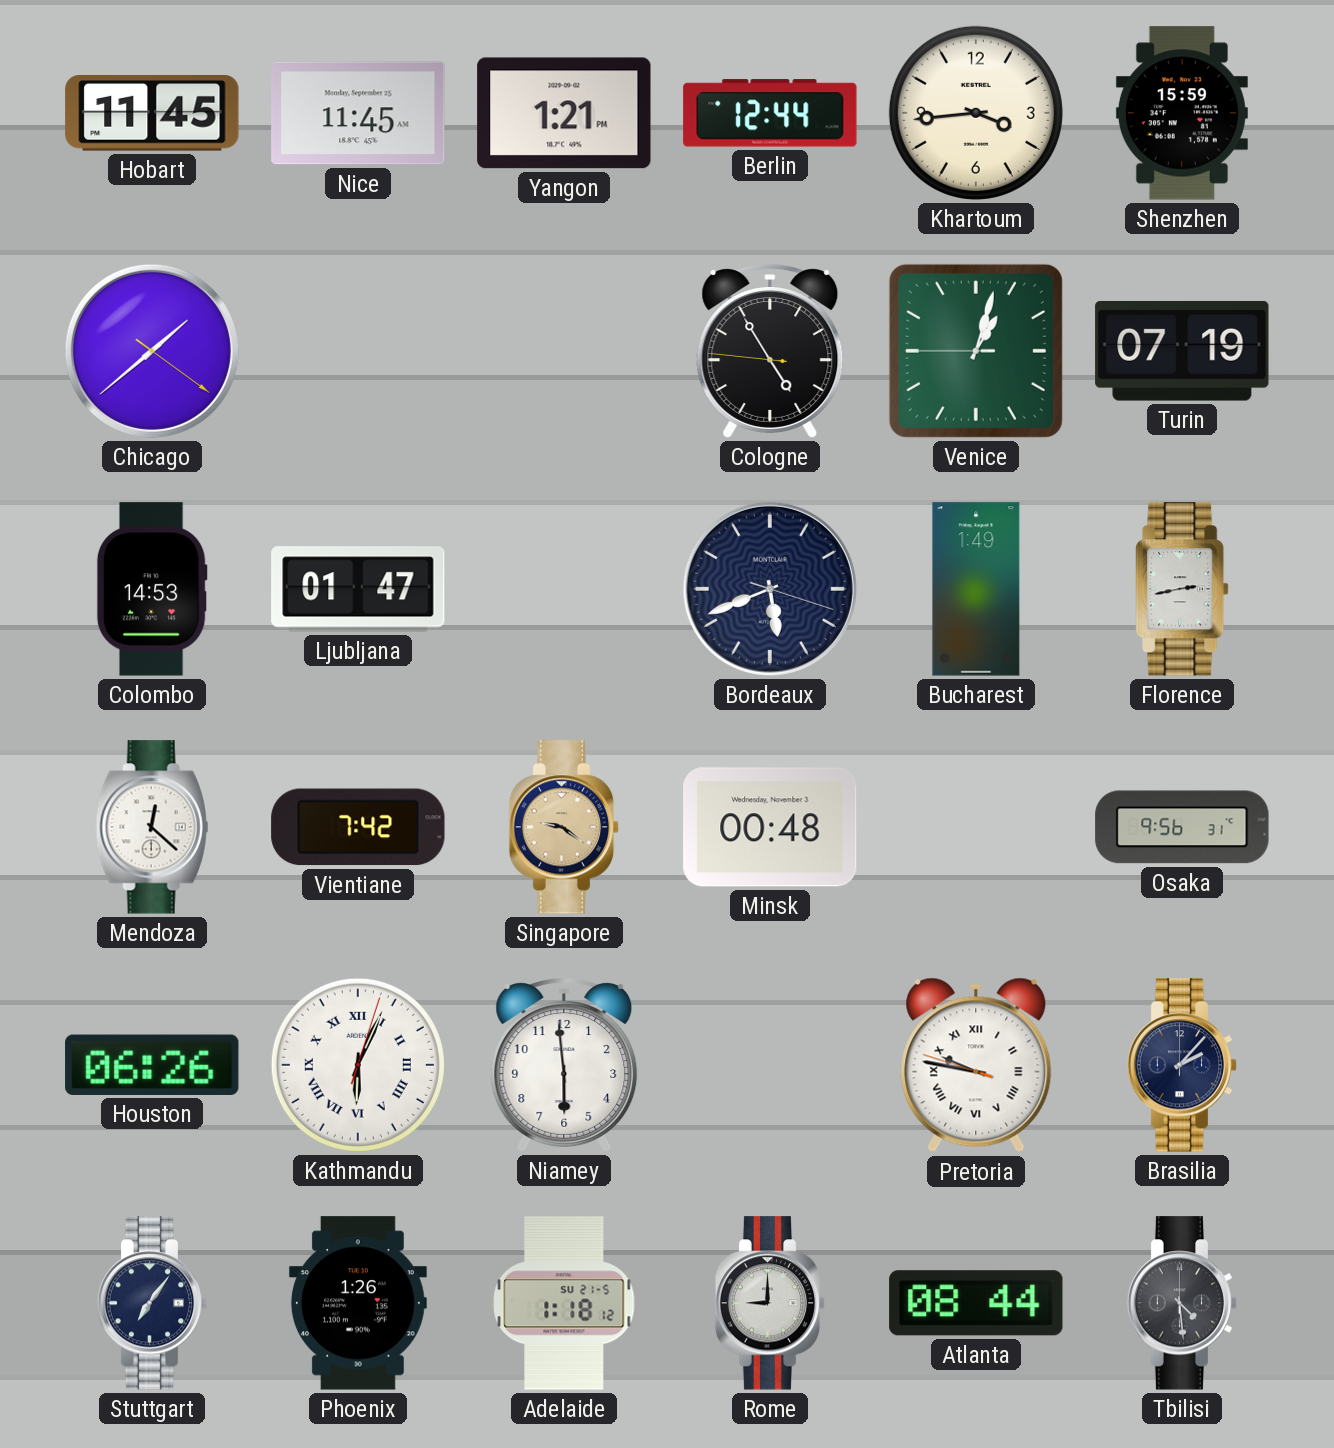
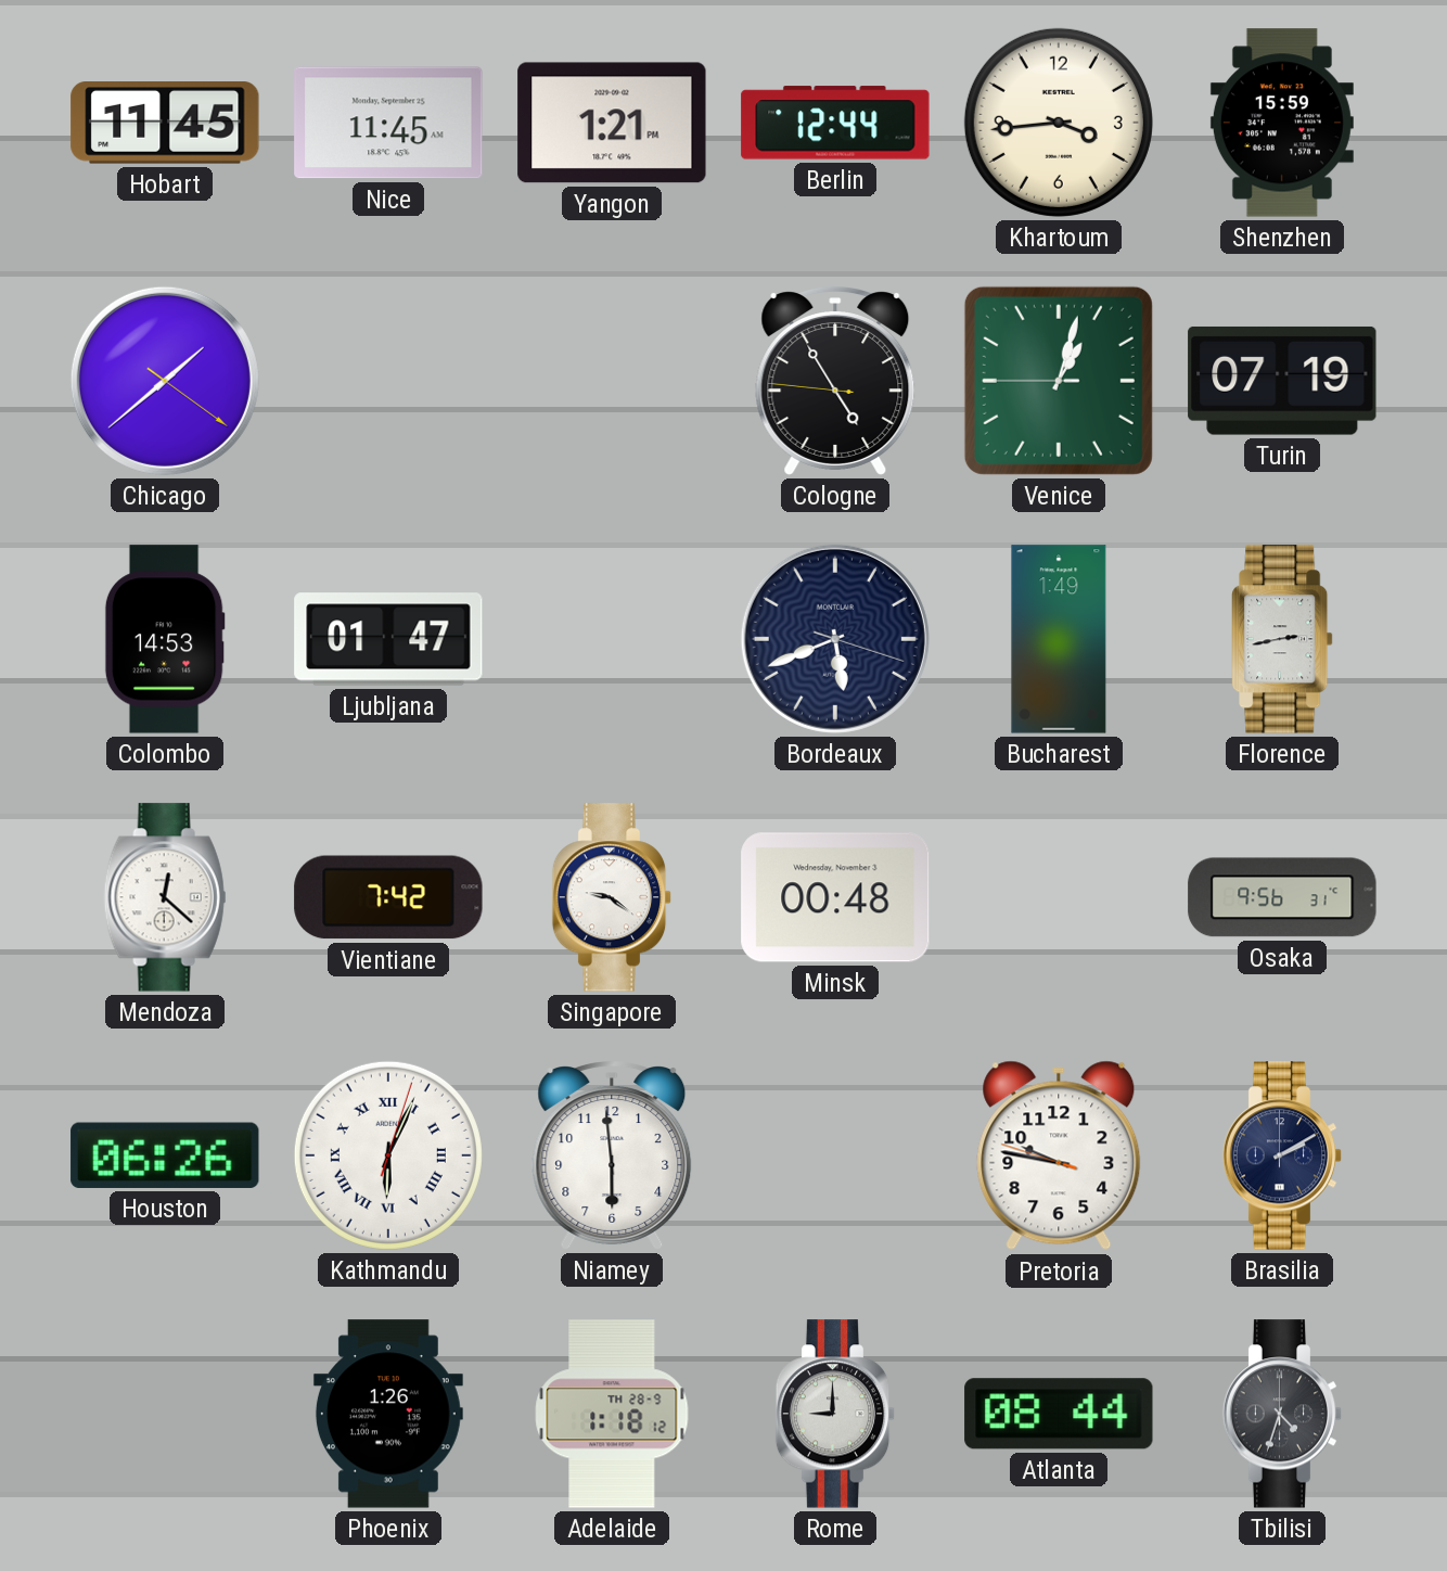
Singapore dial: champagne -> white (612, 897)
Pretoria numerals: Roman -> Arabic (1059, 1155)
Brasilia: 2:07 -> 2:10 (1282, 1155)
Stuttgart: 7:06 -> none (152, 1303)
Adelaide date: SU 21-5 -> TH 28-9 (612, 1414)
Tbilisi: 4:29 -> 4:33 (1282, 1414)
